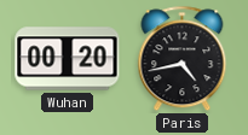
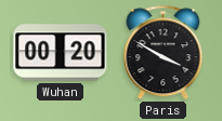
Paris: 4:43 -> 3:50 (164, 53)
